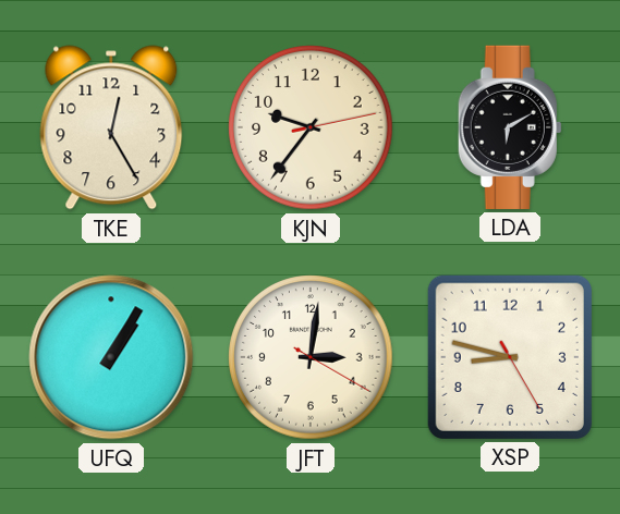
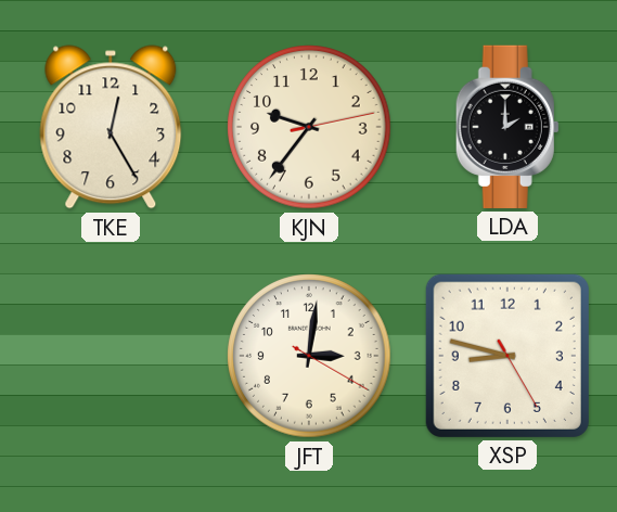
LDA: 6:10 -> 2:00 (507, 127)
UFQ: 1:05 -> none (111, 357)
